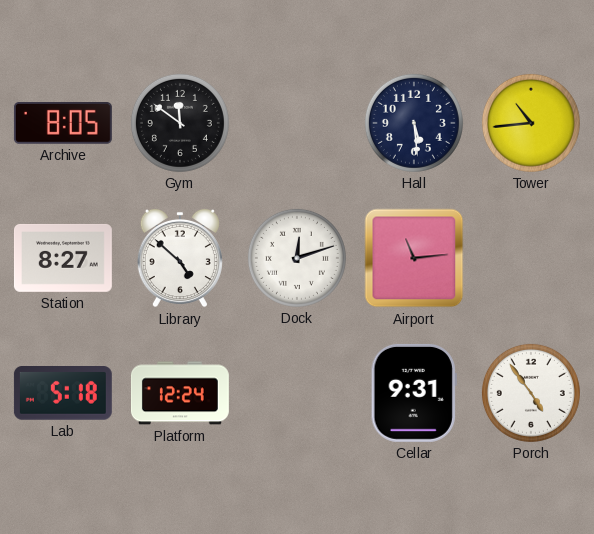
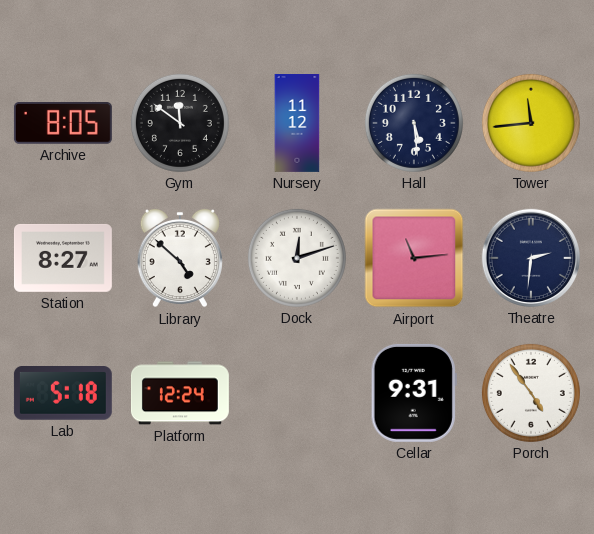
Nursery: none -> 11:12 (297, 124)
Tower: 10:44 -> 11:44 (531, 123)
Theatre: none -> 2:31 (531, 258)
